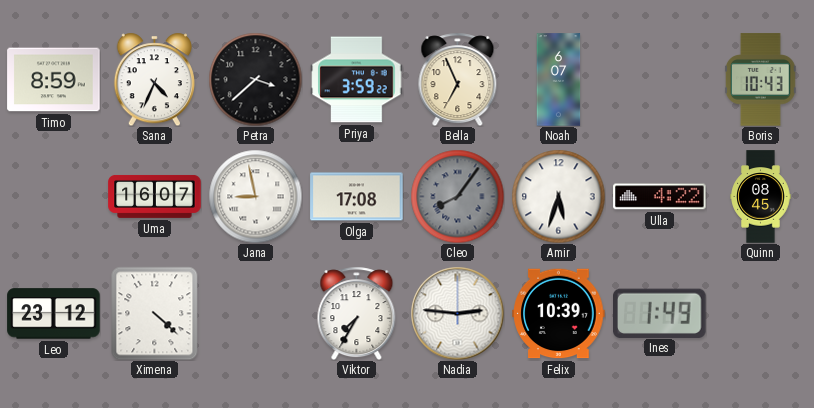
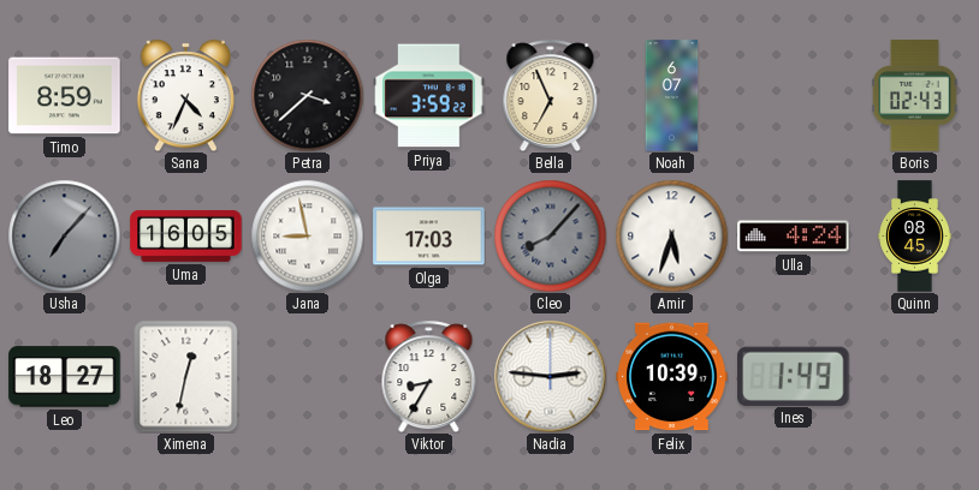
Boris: 10:43 -> 02:43 (915, 96)
Usha: none -> 7:07 (64, 235)
Uma: 16:07 -> 16:05 (186, 235)
Olga: 17:08 -> 17:03 (429, 237)
Cleo: 8:06 -> 8:07 (550, 235)
Ulla: 4:22 -> 4:24 (794, 237)
Leo: 23:12 -> 18:27 (65, 377)
Ximena: 4:22 -> 12:32 (186, 376)
Viktor: 7:35 -> 8:35 (429, 376)
